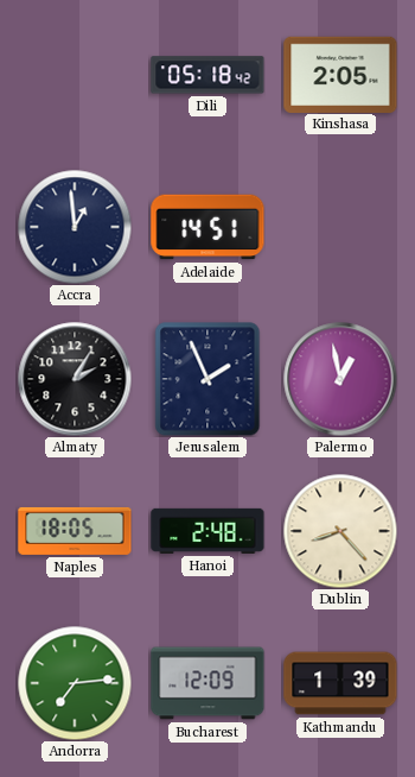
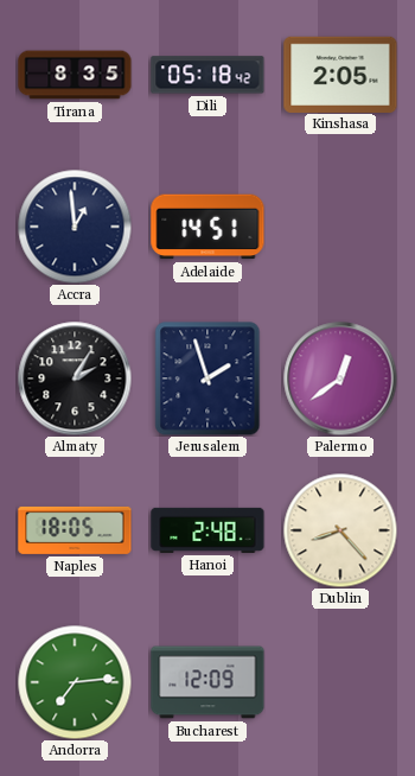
Tirana: none -> 8:35 (75, 75)
Jerusalem: 1:56 -> 1:57 (207, 379)
Palermo: 12:58 -> 12:39 (340, 379)
Kathmandu: 1:39 -> none (340, 683)
